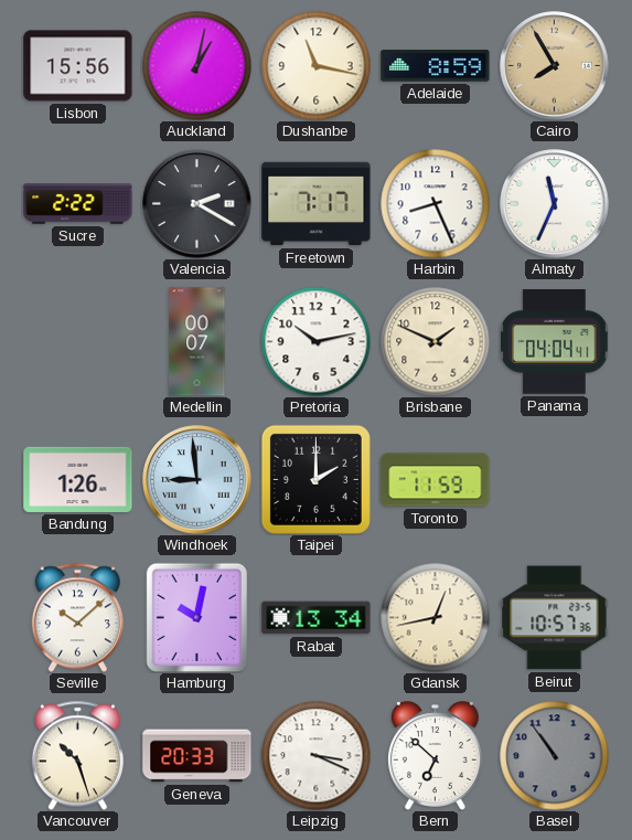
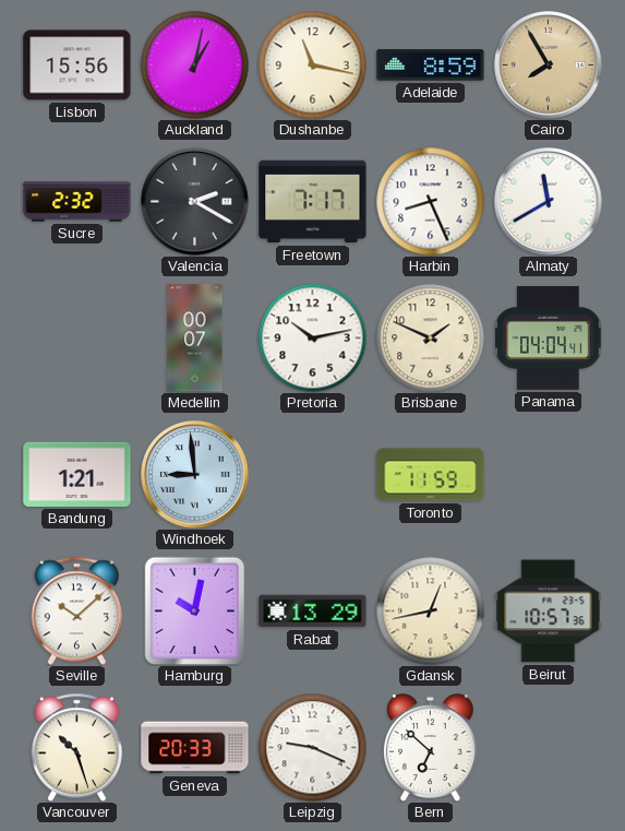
Sucre: 2:22 -> 2:32 (77, 202)
Almaty: 11:34 -> 11:40 (549, 202)
Bandung: 1:26 -> 1:21 (77, 474)
Taipei: 2:00 -> none (315, 479)
Rabat: 13:34 -> 13:29 (313, 612)
Leipzig: 3:19 -> 9:19 (313, 748)
Basel: 10:54 -> none (555, 756)
